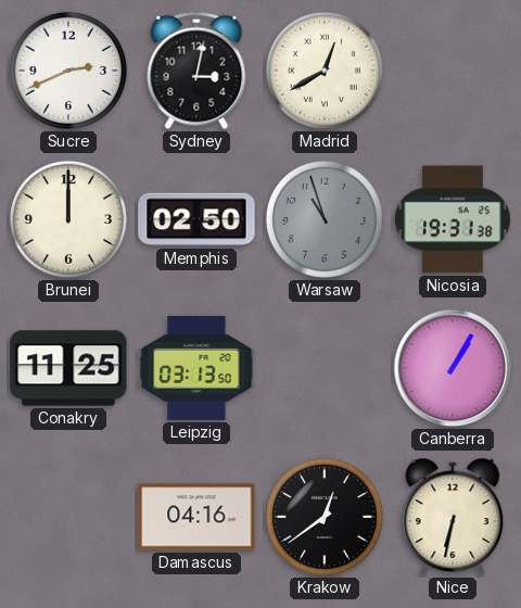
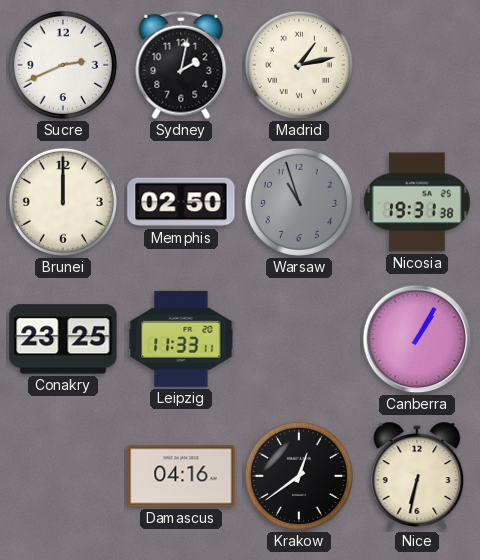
Sydney: 3:02 -> 2:02 (181, 65)
Madrid: 12:40 -> 1:13 (299, 65)
Conakry: 11:25 -> 23:25 (63, 339)
Leipzig: 03:13 -> 11:33 (181, 339)
